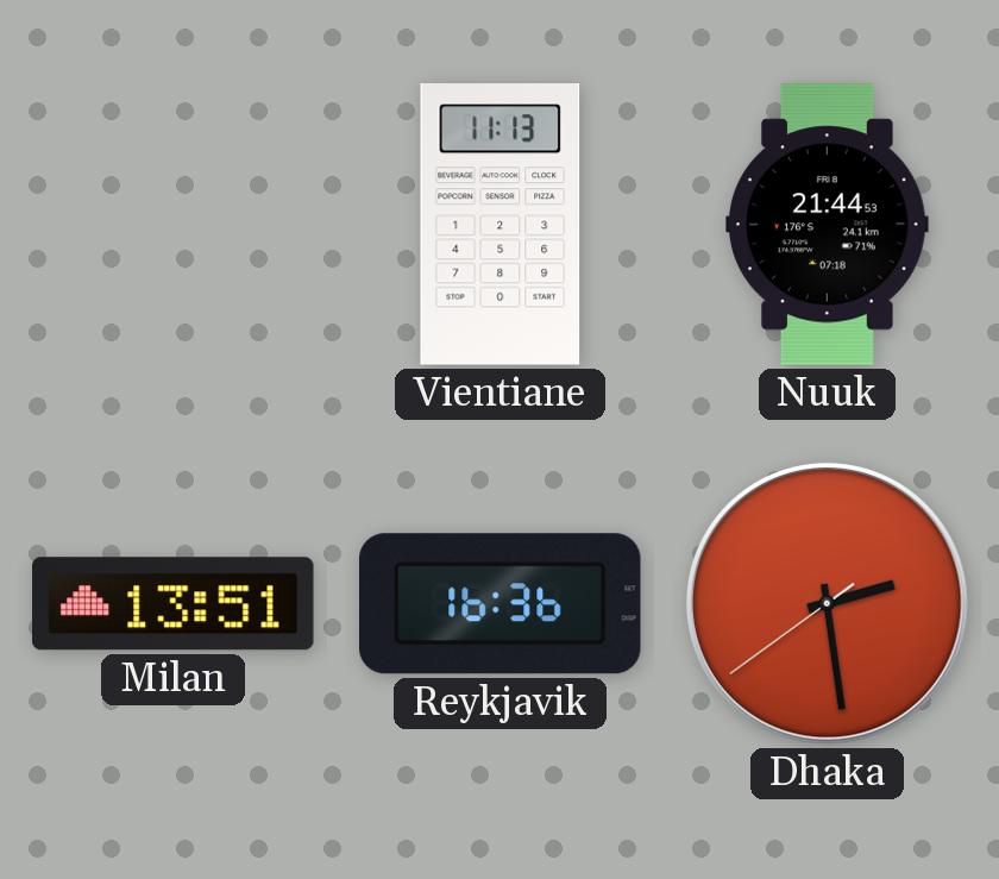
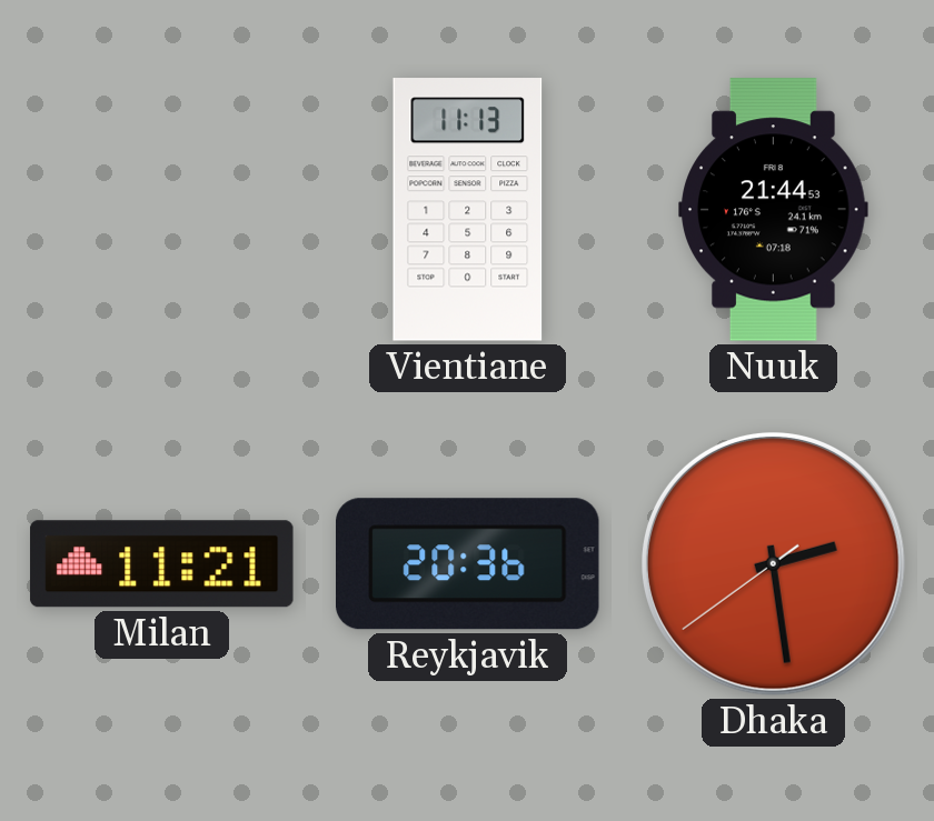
Milan: 13:51 -> 11:21 (162, 564)
Reykjavik: 16:36 -> 20:36 (468, 564)
